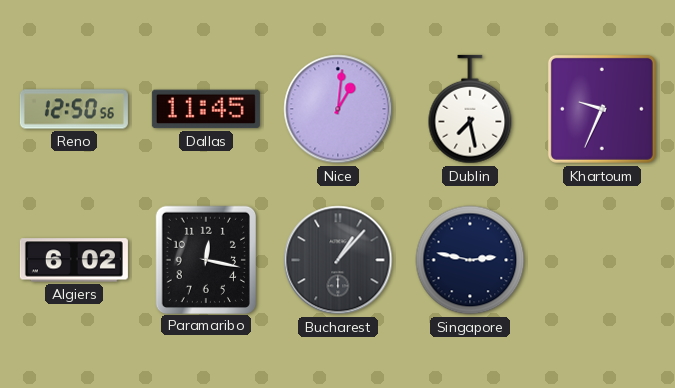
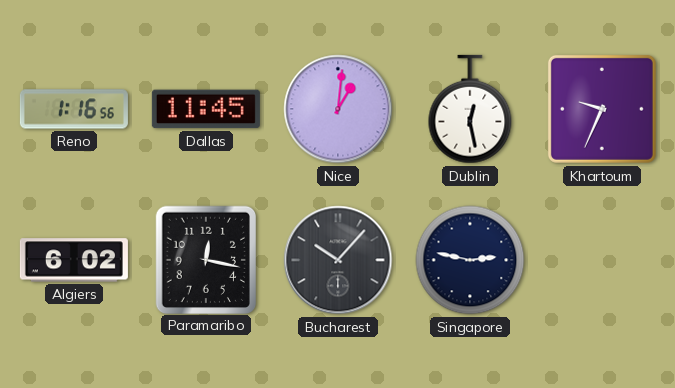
Reno: 12:50 -> 1:16 (74, 109)
Dublin: 7:28 -> 12:28 (470, 109)
Bucharest: 1:07 -> 10:07 (338, 260)
